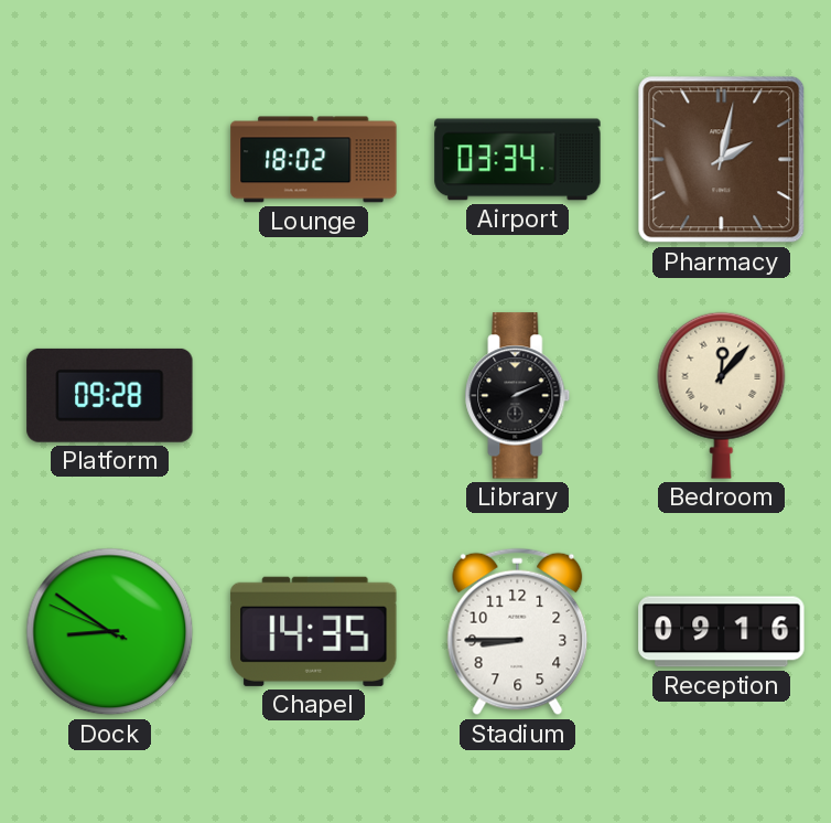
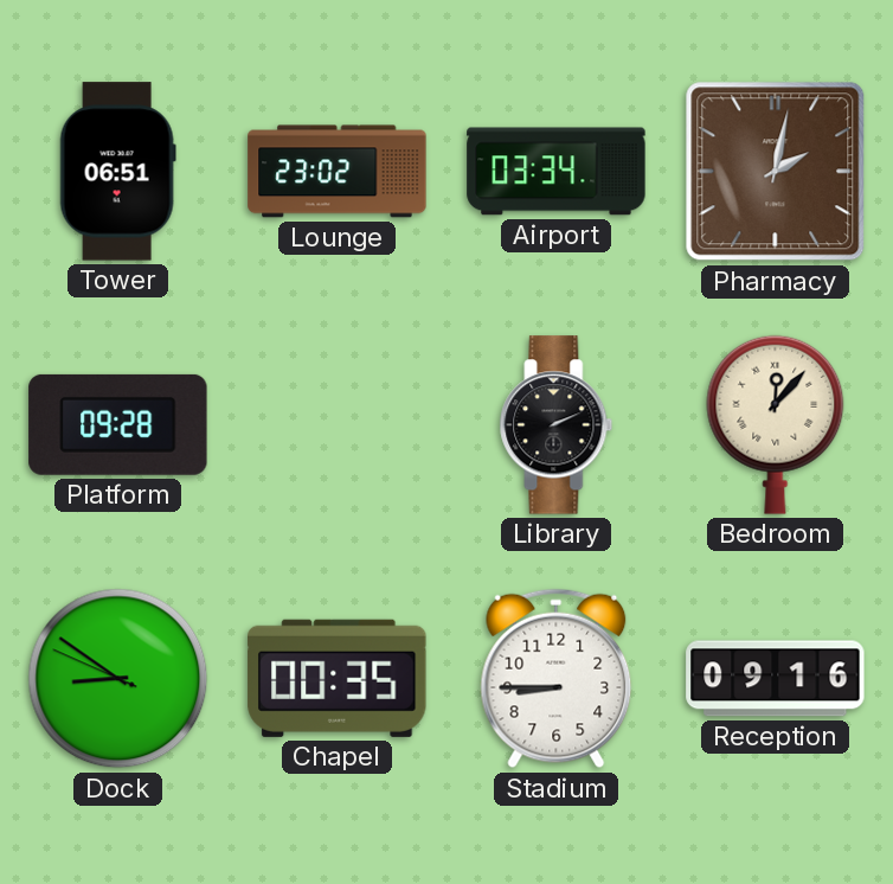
Tower: none -> 06:51 (117, 172)
Lounge: 18:02 -> 23:02 (338, 172)
Chapel: 14:35 -> 00:35 (338, 678)
